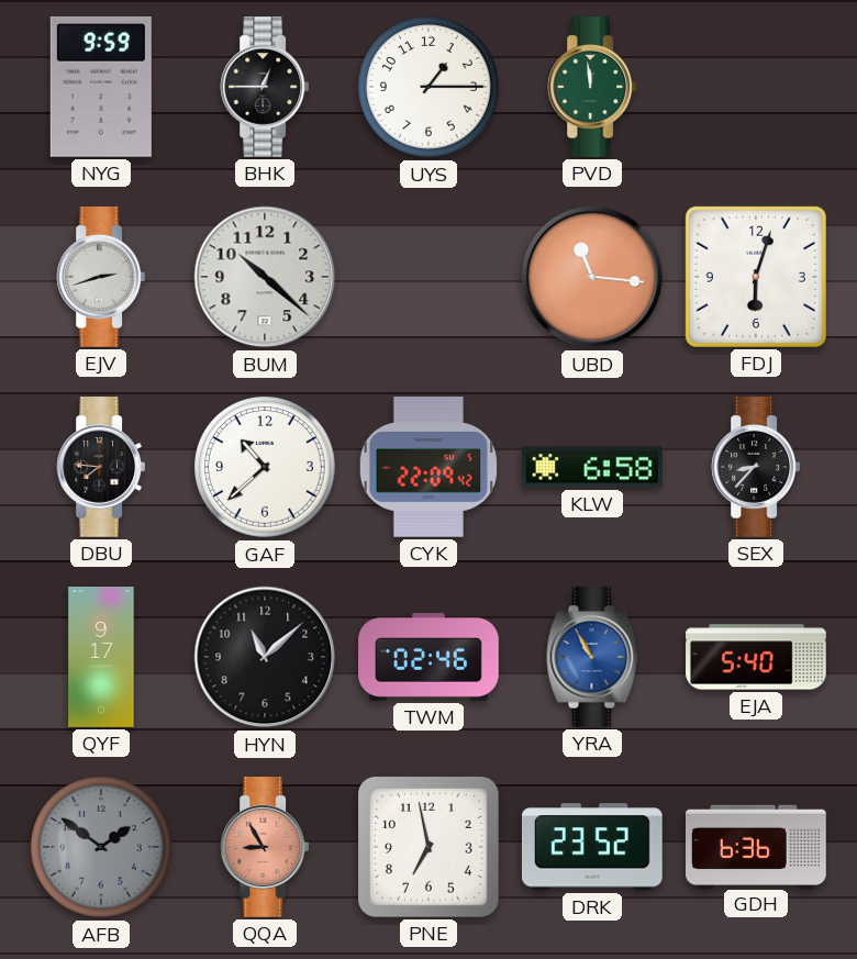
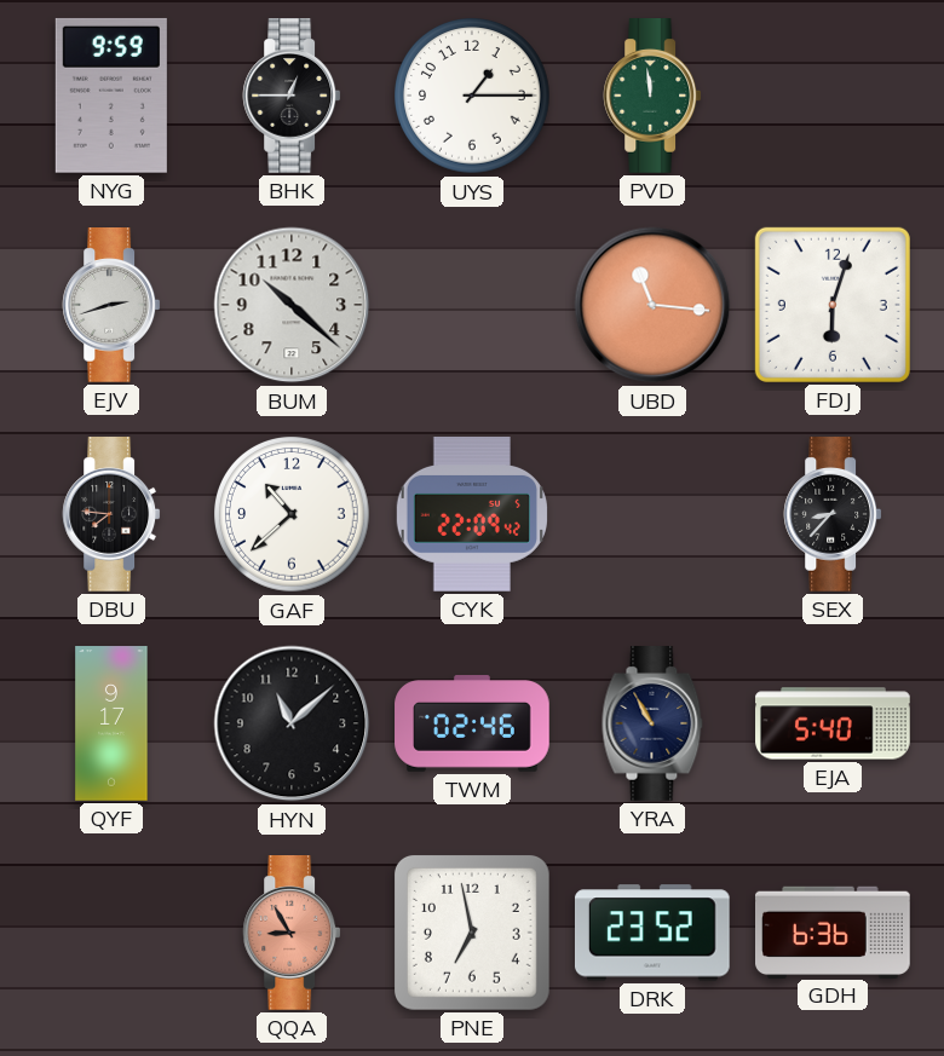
KLW: 6:58 -> none (593, 467)
YRA dial: blue -> navy (652, 725)
AFB: 1:51 -> none (101, 847)
